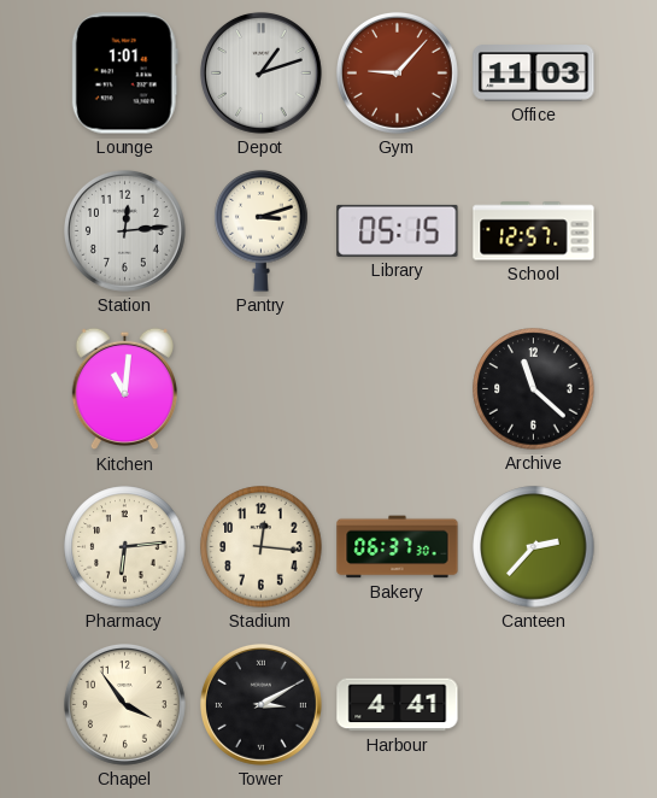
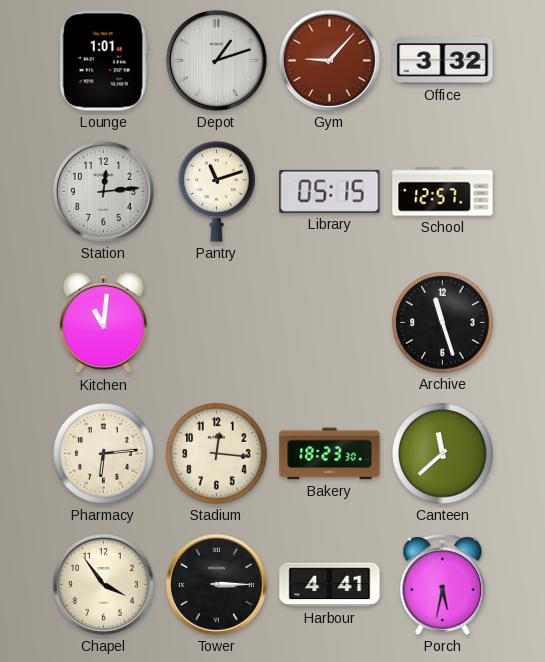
Office: 11:03 -> 3:32 (443, 61)
Pantry: 3:12 -> 11:12 (217, 191)
Archive: 11:22 -> 11:27 (443, 323)
Bakery: 06:37 -> 18:23 (330, 454)
Canteen: 2:37 -> 11:38 (443, 454)
Tower: 3:10 -> 3:15 (216, 584)
Porch: none -> 5:32 (443, 584)
